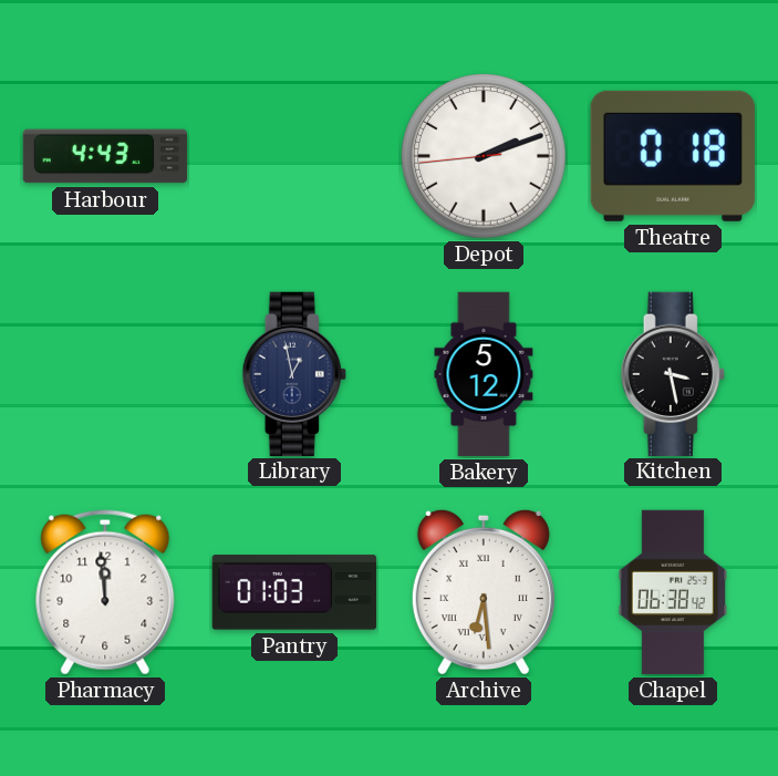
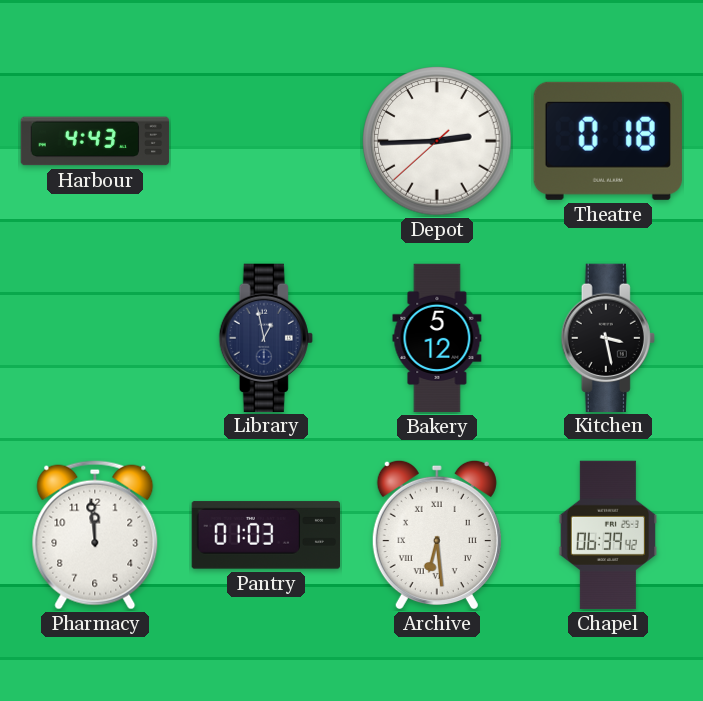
Depot: 2:11 -> 2:44 (437, 141)
Chapel: 06:38 -> 06:39 (607, 535)
